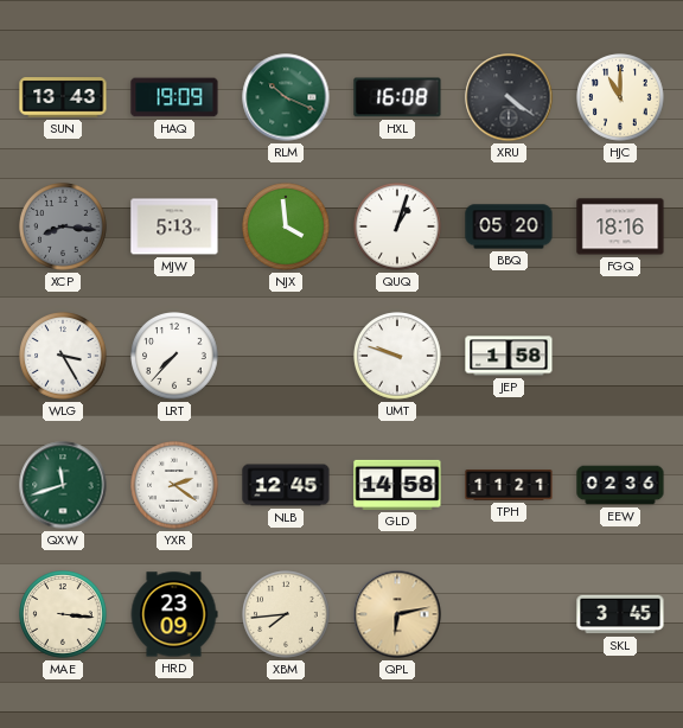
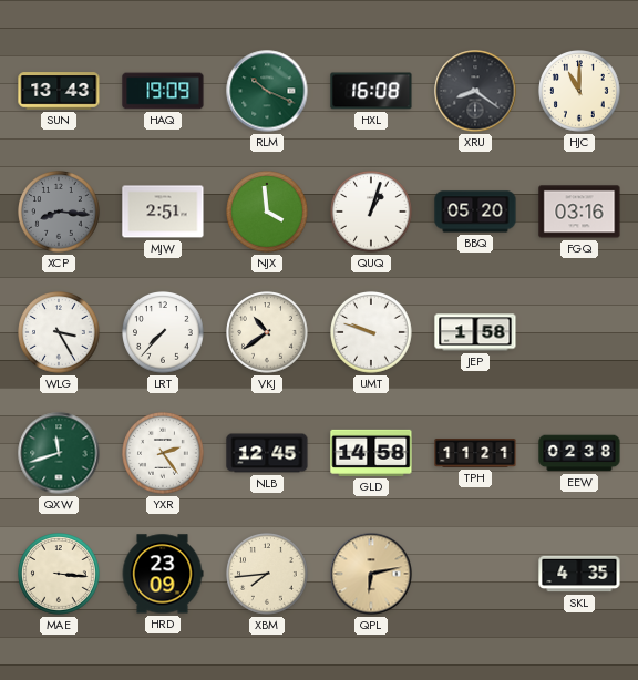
XRU: 4:21 -> 8:21 (475, 91)
MJW: 5:13 -> 2:51 (163, 212)
FGQ: 18:16 -> 03:16 (579, 212)
VKJ: none -> 10:39 (267, 332)
YXR: 2:21 -> 2:24 (163, 453)
EEW: 02:36 -> 02:38 (579, 453)
SKL: 3:45 -> 4:35 (579, 574)
